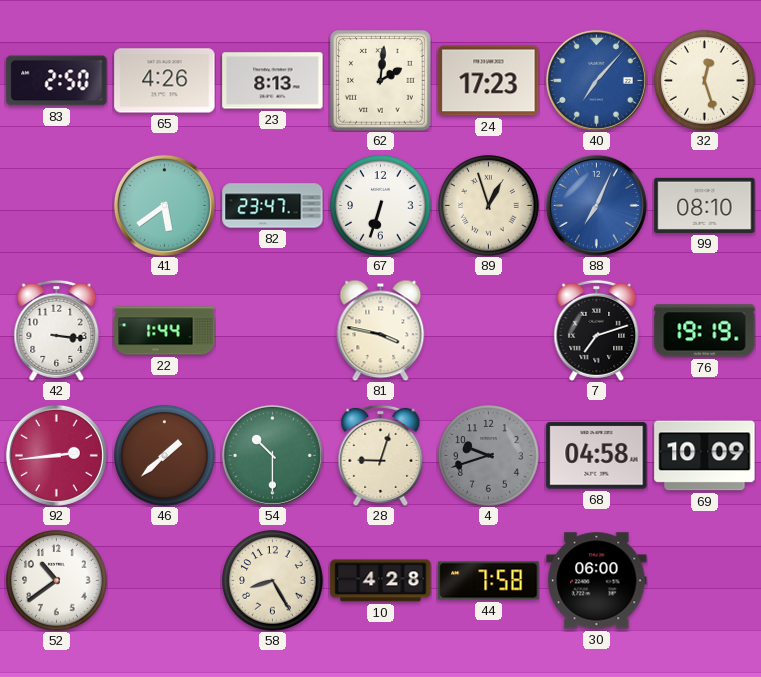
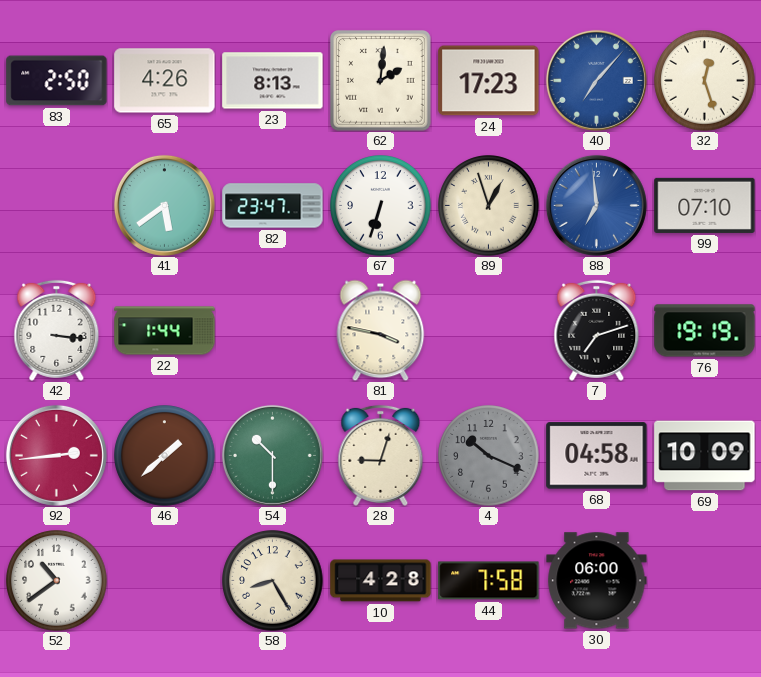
88: 7:04 -> 6:59 (596, 205)
99: 08:10 -> 07:10 (705, 205)
4: 9:42 -> 10:19 (489, 456)
